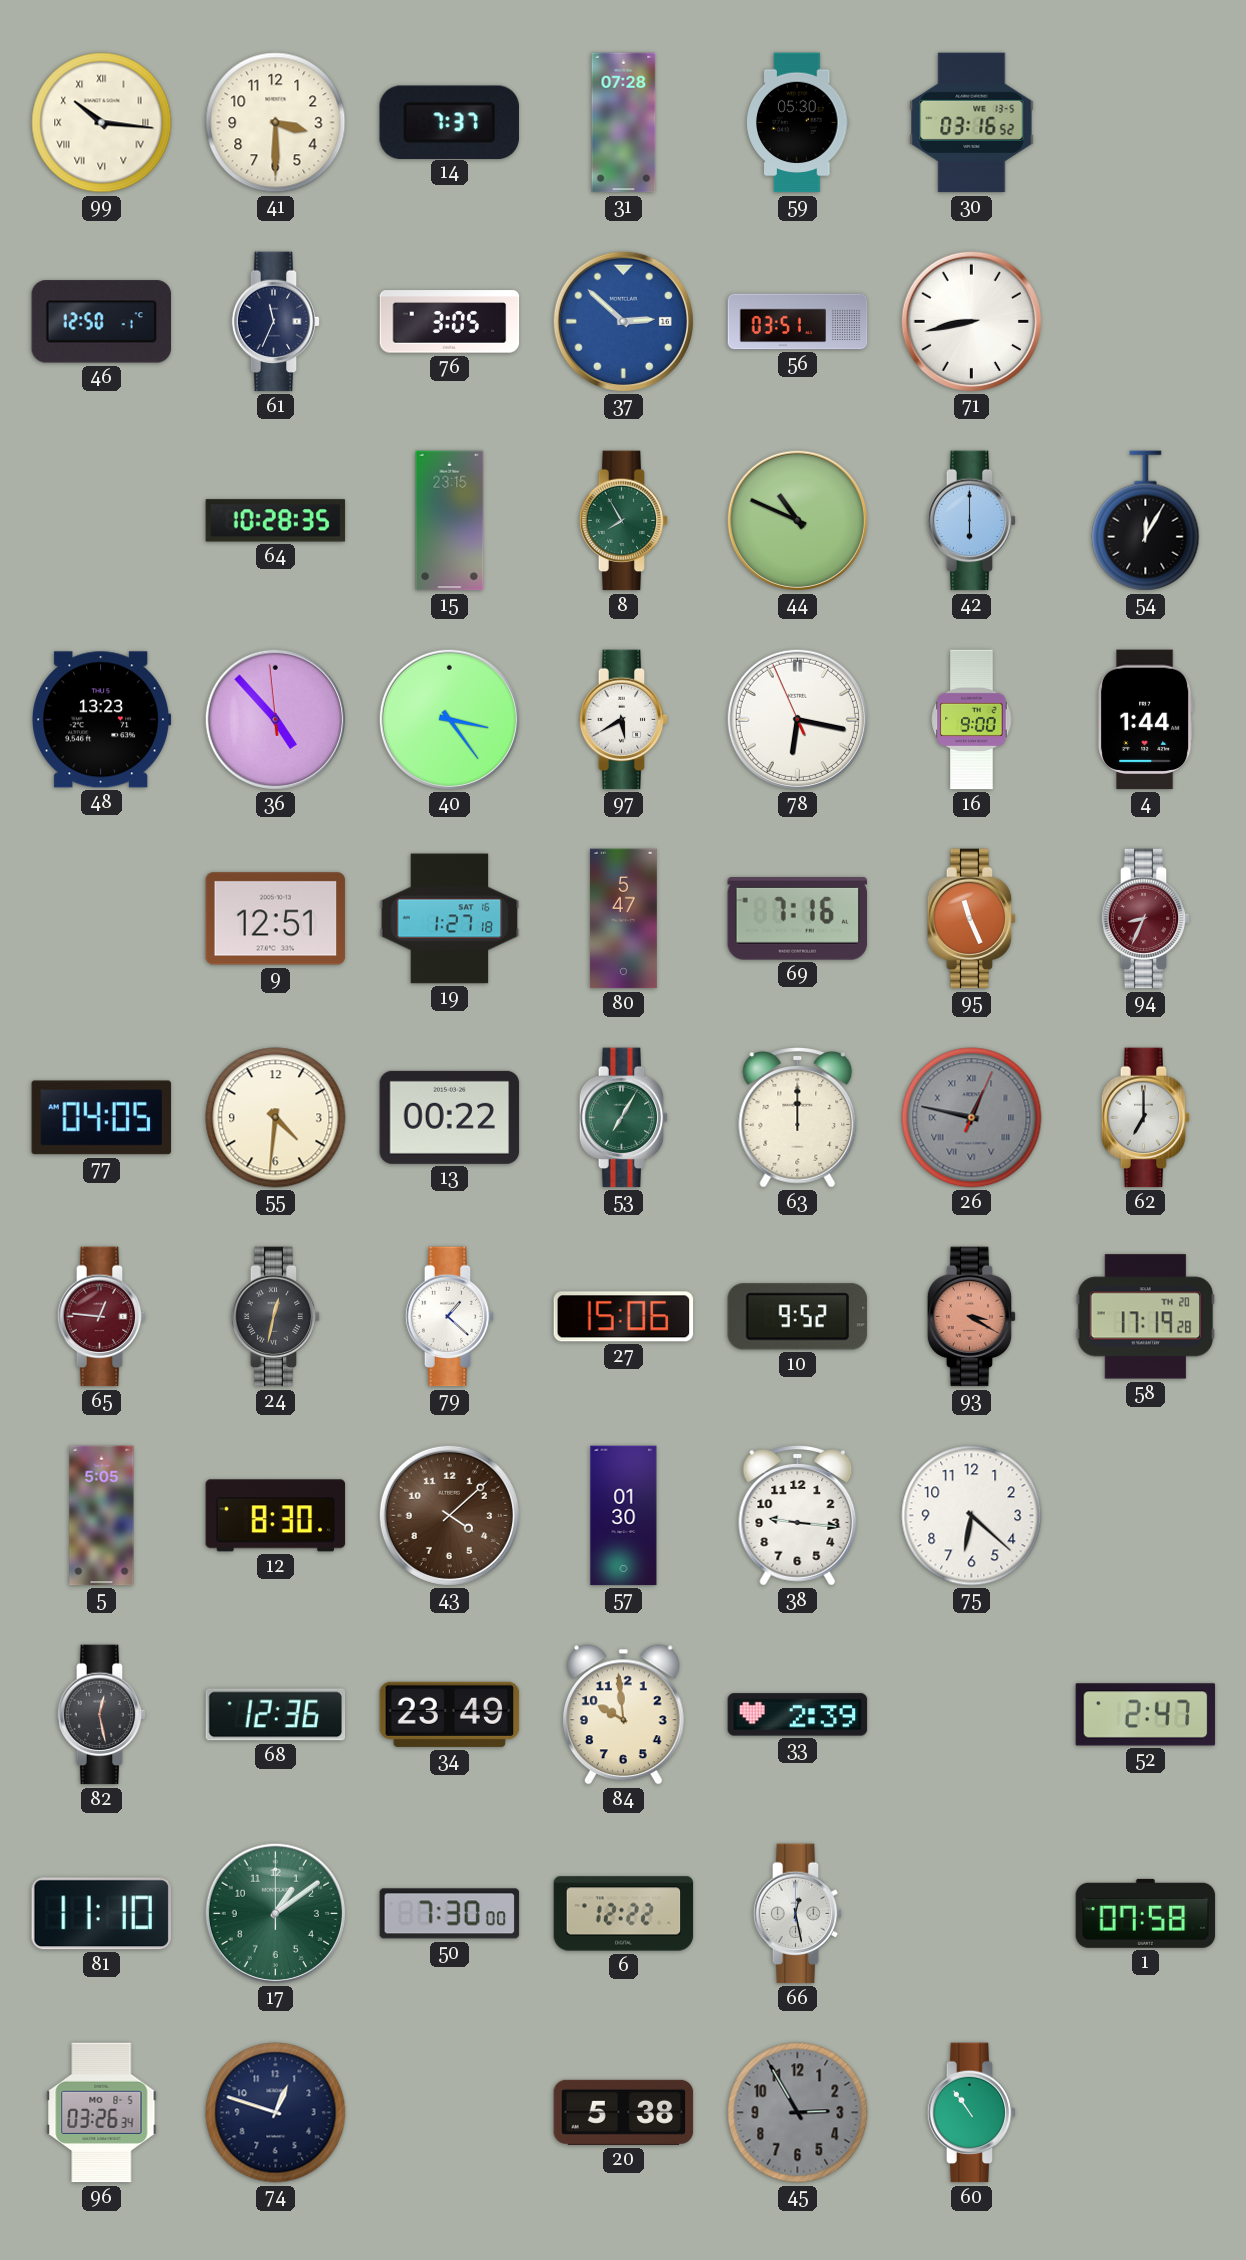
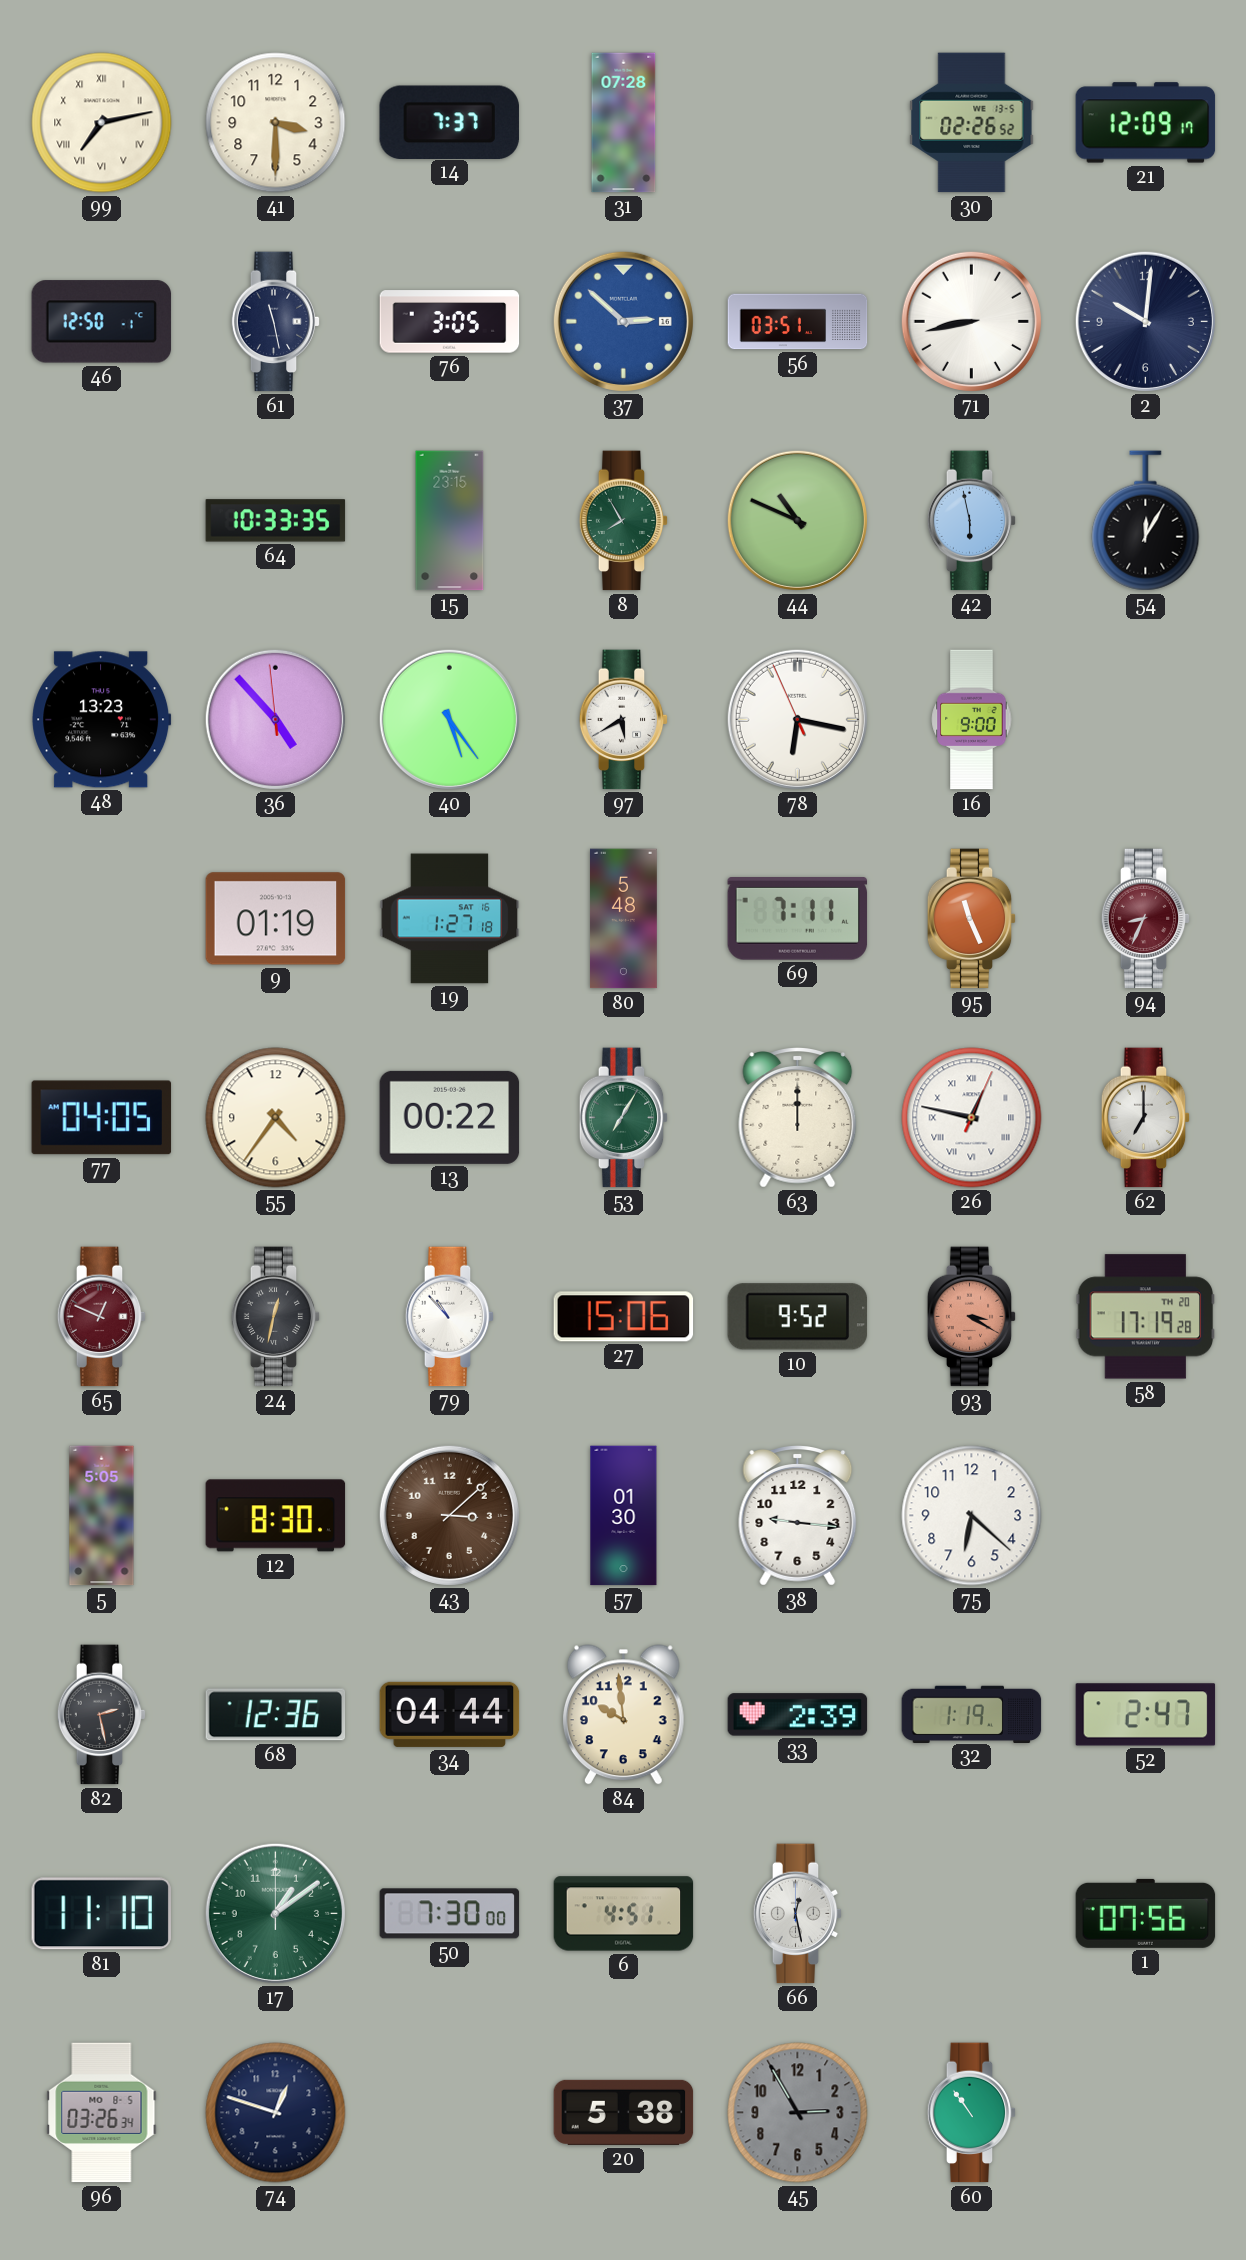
99: 10:16 -> 7:13 (102, 123)
59: 05:30 -> none (798, 123)
30: 03:16 -> 02:26 (972, 123)
21: none -> 12:09 (1146, 123)
61: 11:34 -> 11:28 (276, 322)
2: none -> 10:01 (1145, 321)
64: 10:28 -> 10:33 (276, 521)
42: 6:00 -> 5:58 (972, 521)
40: 3:24 -> 5:24 (449, 719)
4: 1:44 -> none (1145, 720)
9: 12:51 -> 01:19 (276, 919)
80: 5:47 -> 5:48 (623, 919)
69: 7:16 -> 7:11 (798, 919)
55: 4:31 -> 4:36 (276, 1118)
26 dial: grey -> white (972, 1118)
65: 12:46 -> 12:49 (102, 1317)
79: 1:22 -> 10:53 (450, 1317)
43: 4:08 -> 3:08 (449, 1515)
82: 12:28 -> 2:28 (102, 1715)
34: 23:49 -> 04:44 (450, 1714)
32: none -> 1:19 (972, 1714)
6: 12:22 -> 4:51 (624, 1914)
1: 07:58 -> 07:56 (1146, 1913)
